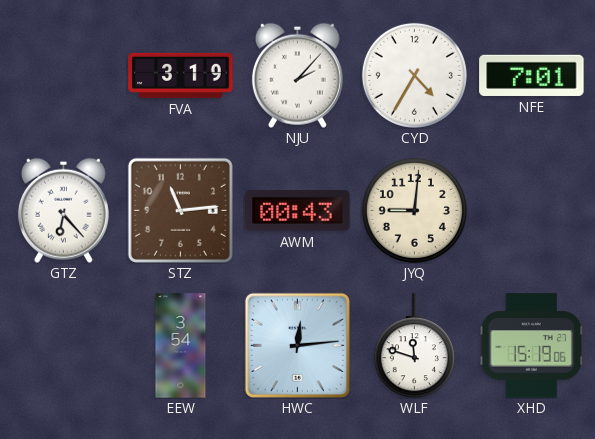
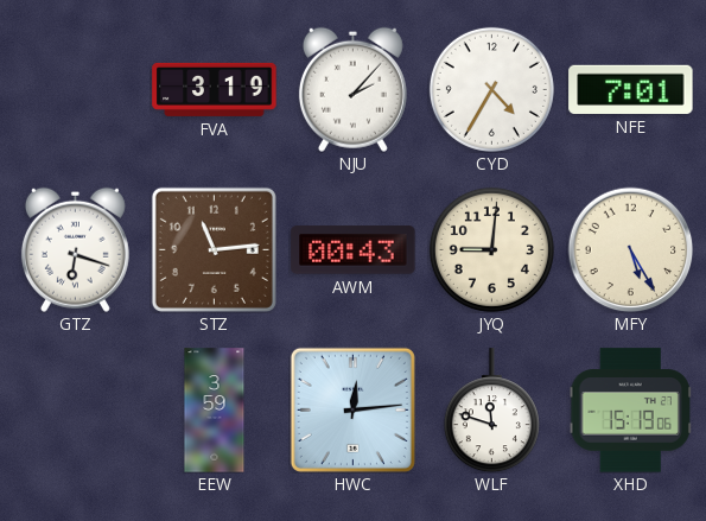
GTZ: 6:23 -> 6:18 (75, 249)
MFY: none -> 5:25 (630, 249)
EEW: 3:54 -> 3:59 (215, 411)
